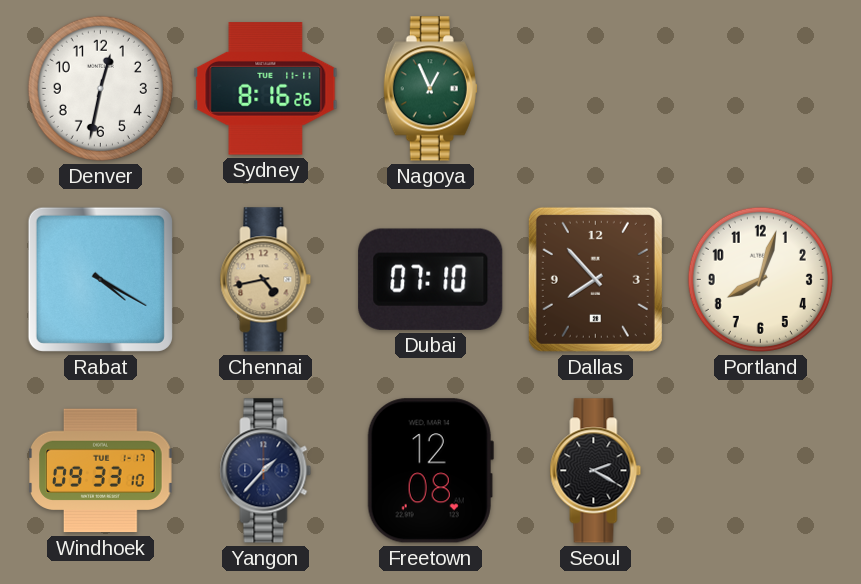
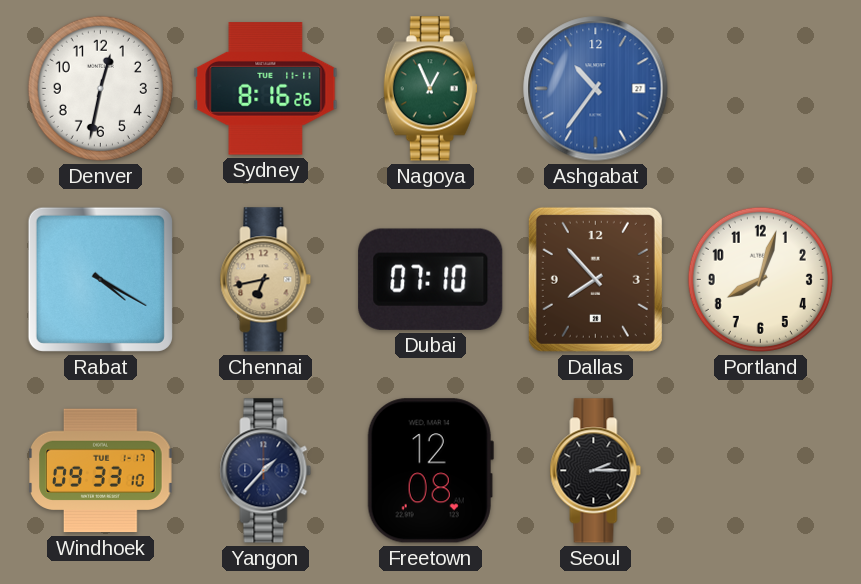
Ashgabat: none -> 10:36 (596, 89)
Chennai: 4:43 -> 6:43 (266, 280)
Seoul: 2:20 -> 2:15 (596, 471)
